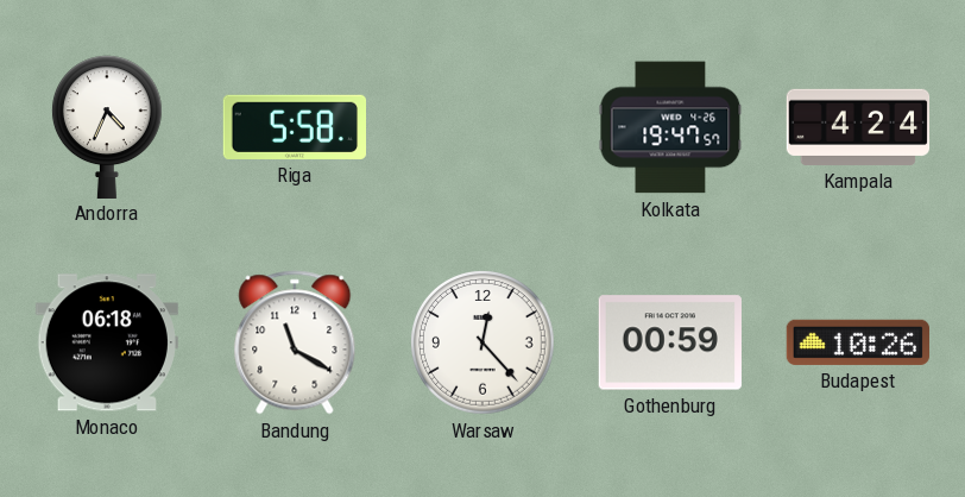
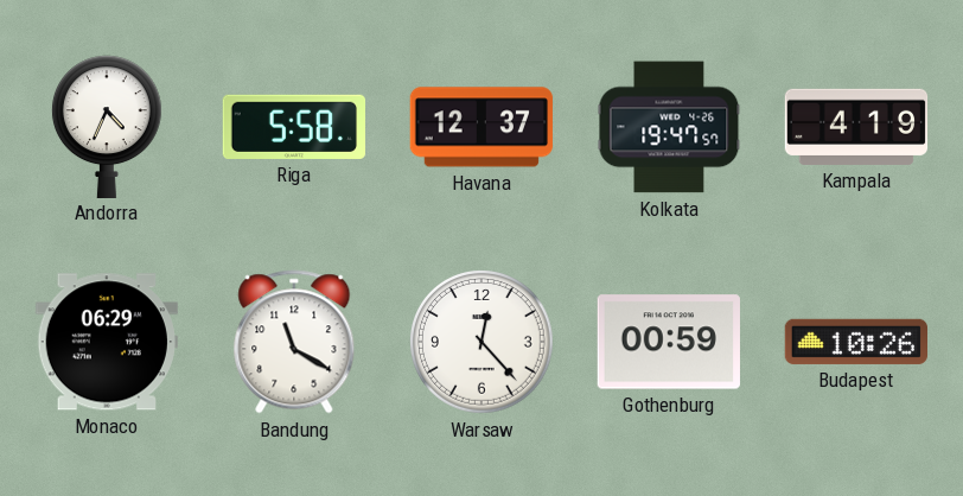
Havana: none -> 12:37 (481, 127)
Kampala: 4:24 -> 4:19 (856, 127)
Monaco: 06:18 -> 06:29 (107, 342)
